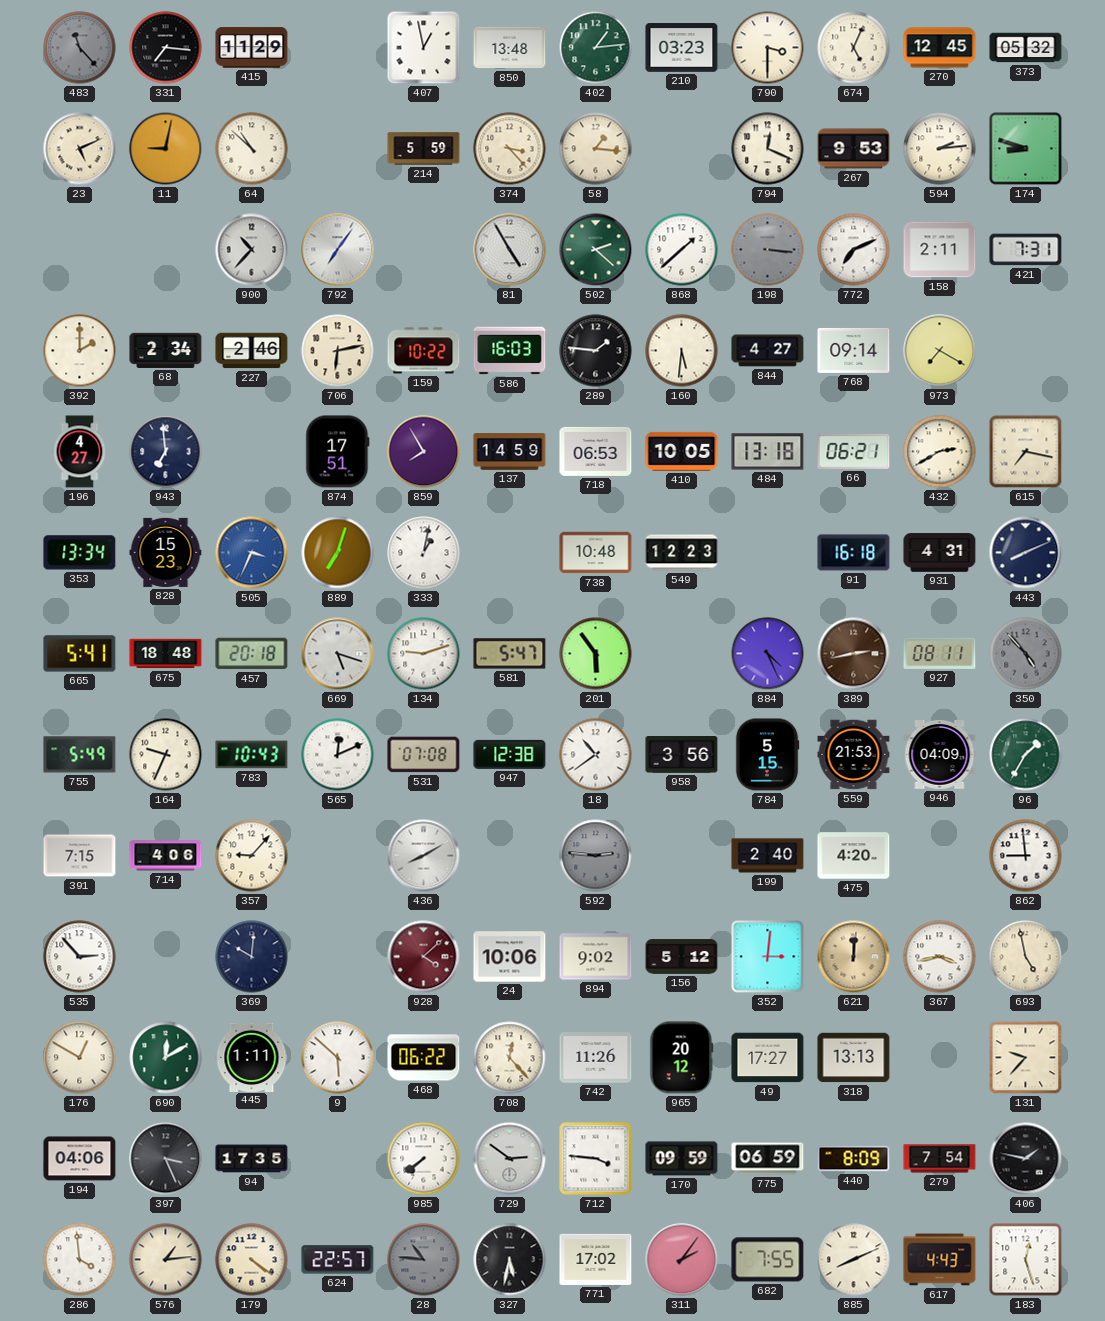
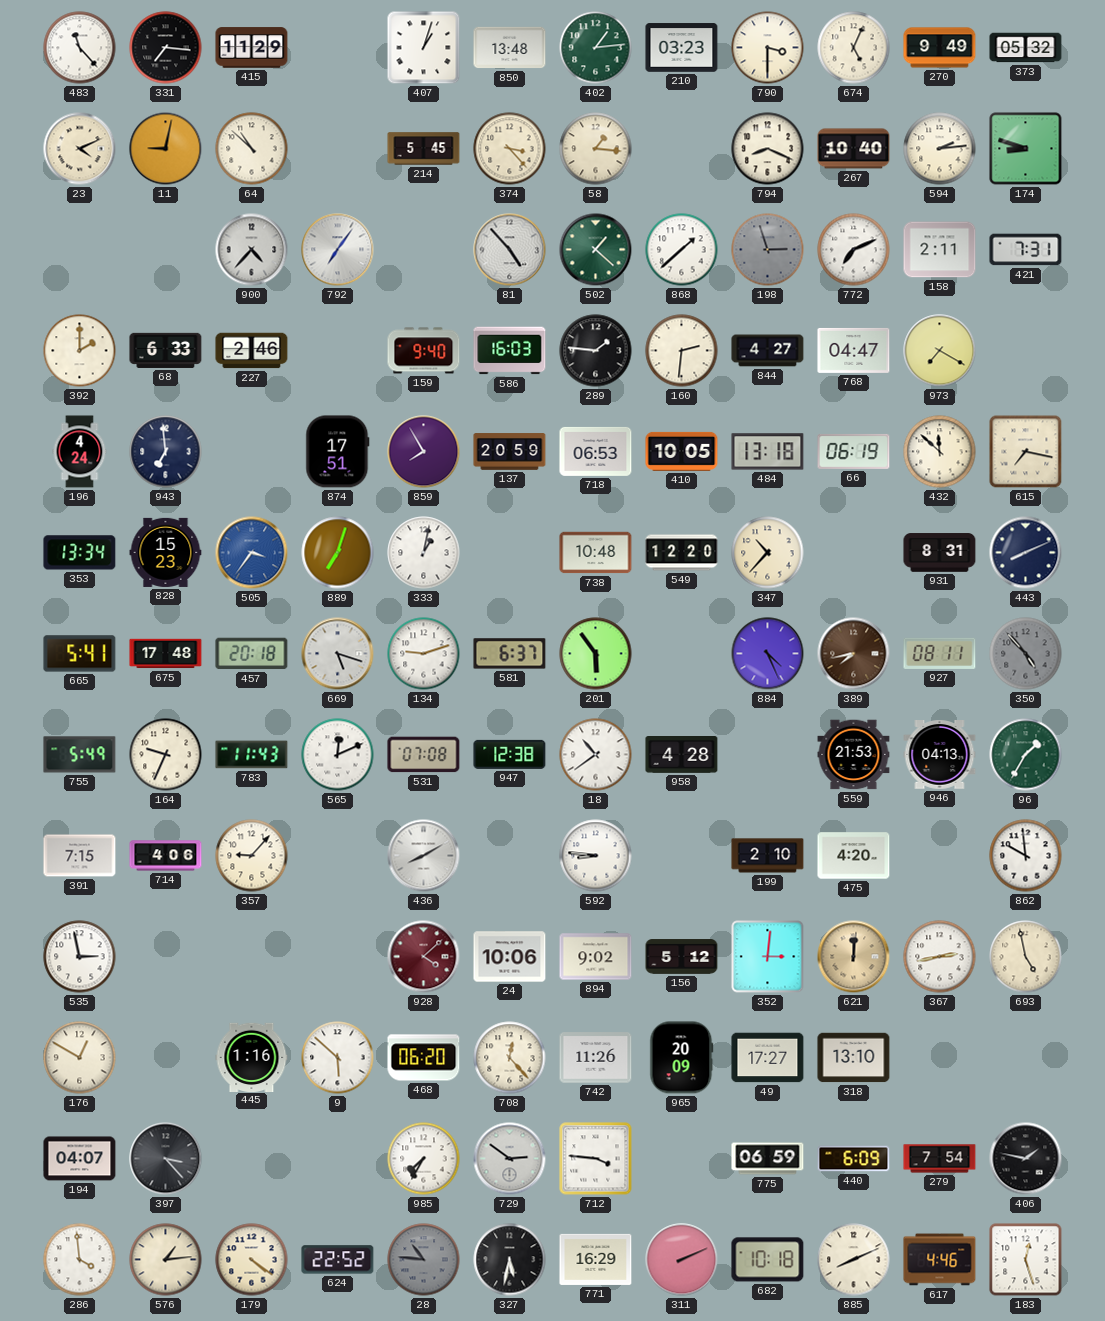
483 dial: grey -> white (80, 48)
407: 12:58 -> 1:03 (424, 48)
270: 12:45 -> 9:49 (940, 48)
23: 5:11 -> 4:11 (80, 149)
214: 5:59 -> 5:45 (424, 149)
794: 12:19 -> 8:19 (768, 149)
267: 9:53 -> 10:40 (854, 149)
900: 10:37 -> 4:37 (252, 250)
81: 4:55 -> 4:53 (510, 250)
502: 2:22 -> 1:22 (596, 250)
198: 3:16 -> 2:57 (768, 250)
68: 2:34 -> 6:33 (166, 350)
706: 6:13 -> none (338, 351)
159: 10:22 -> 9:40 (424, 351)
160: 5:31 -> 2:31 (682, 351)
768: 09:14 -> 04:47 (854, 350)
196: 4:27 -> 4:24 (80, 452)
137: 14:59 -> 20:59 (510, 452)
66: 06:21 -> 06:19 (854, 451)
432: 2:40 -> 11:52 (940, 452)
505: 3:34 -> 3:36 (252, 553)
549: 12:23 -> 12:20 (682, 553)
347: none -> 10:37 (768, 553)
91: 16:18 -> none (854, 553)
931: 4:31 -> 8:31 (940, 553)
675: 18:48 -> 17:48 (166, 654)
581: 5:47 -> 6:37 (510, 654)
389: 2:43 -> 7:43 (854, 654)
783: 10:43 -> 11:43 (252, 755)
958: 3:56 -> 4:28 (682, 755)
784: 5:15 -> none (767, 755)
946: 04:09 -> 04:13 (940, 755)
592: 2:46 -> 8:46 (596, 856)
592 dial: grey -> white (596, 856)
199: 2:40 -> 2:10 (768, 856)
862: 8:59 -> 9:59 (1026, 856)
535: 2:53 -> 2:58 (80, 957)
369: 10:01 -> none (252, 957)
367: 3:43 -> 2:43 (940, 957)
690: 12:10 -> none (166, 1058)
445: 1:11 -> 1:16 (252, 1057)
468: 06:22 -> 06:20 (424, 1058)
965: 20:12 -> 20:09 (682, 1058)
318: 13:13 -> 13:10 (854, 1058)
131: 9:37 -> none (1026, 1058)
194: 04:06 -> 04:07 (80, 1159)
397: 3:26 -> 3:23 (166, 1159)
94: 17:35 -> none (252, 1159)
985: 7:39 -> 7:35 (424, 1159)
170: 09:59 -> none (682, 1159)
440: 8:09 -> 6:09 (854, 1159)
624: 22:57 -> 22:52 (338, 1260)
771: 17:02 -> 16:29 (596, 1259)
311: 2:06 -> 2:11 (682, 1260)
682: 7:55 -> 10:18 (768, 1260)
617: 4:43 -> 4:46 (940, 1260)
